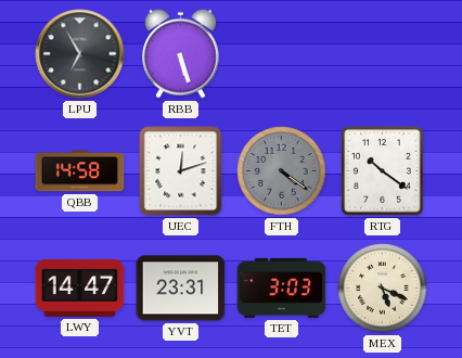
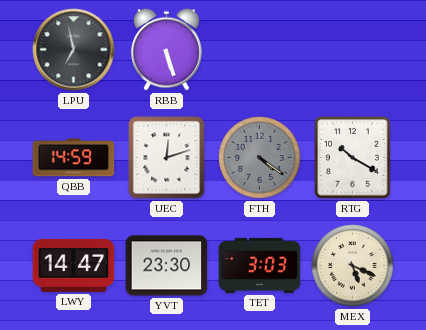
LPU: 6:55 -> 6:58 (74, 50)
QBB: 14:58 -> 14:59 (74, 158)
RTG: 10:21 -> 10:20 (353, 158)
YVT: 23:31 -> 23:30 (167, 266)
